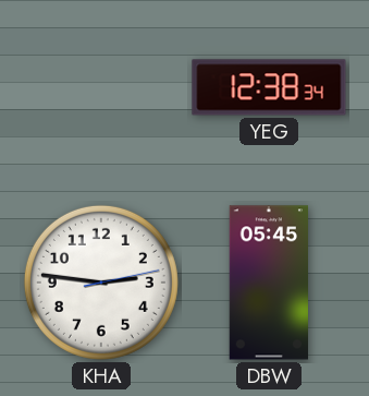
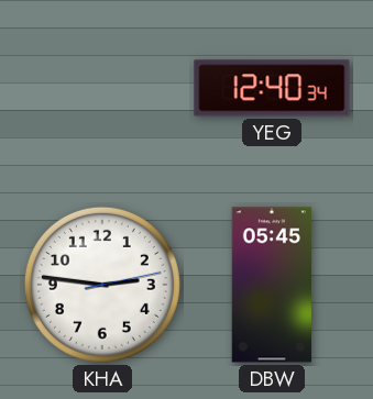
YEG: 12:38 -> 12:40 (272, 88)
